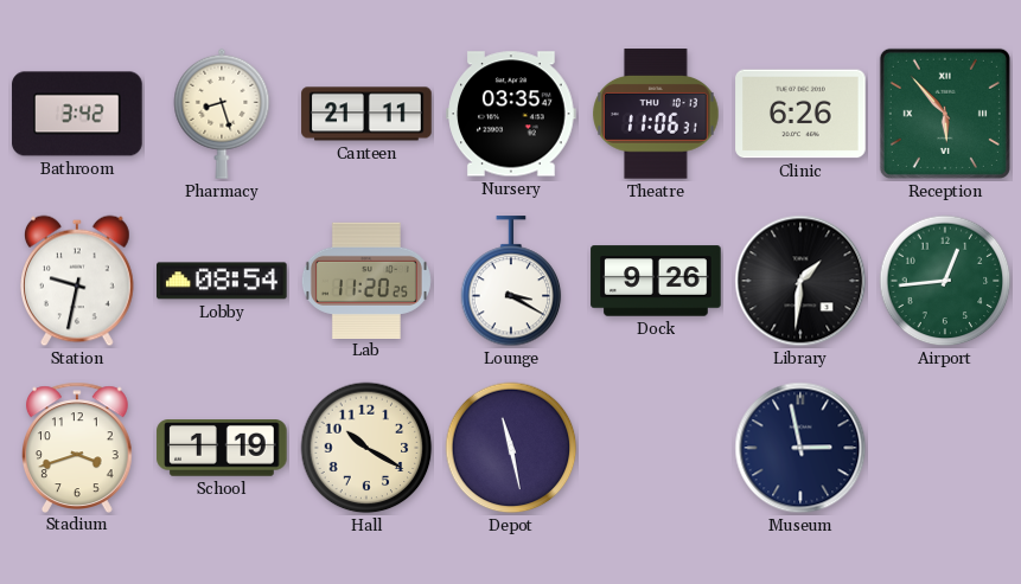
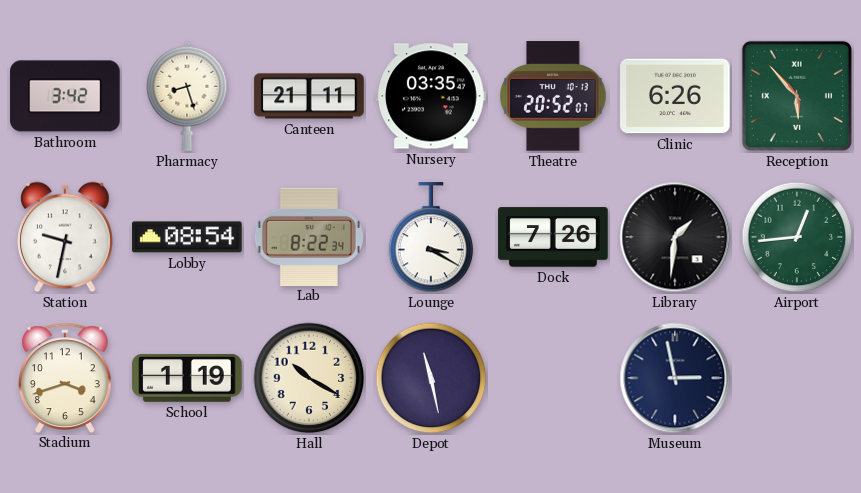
Theatre: 11:06 -> 20:52 (553, 96)
Lab: 11:20 -> 8:22 (309, 236)
Dock: 9:26 -> 7:26 (553, 237)
